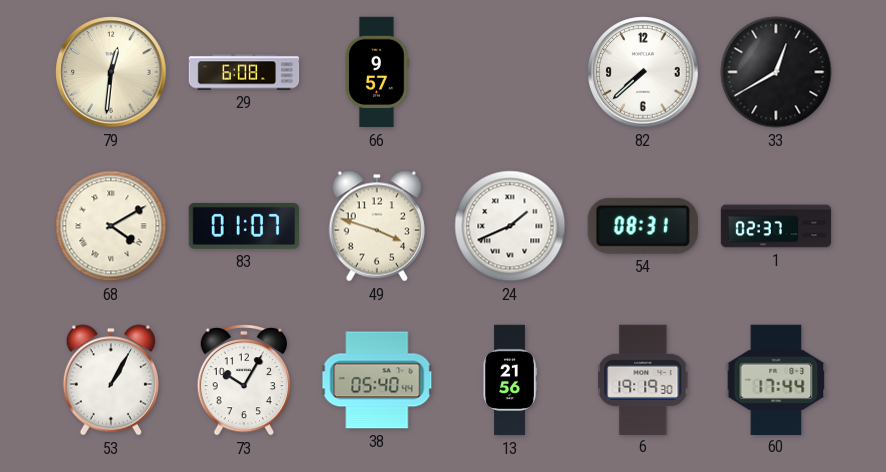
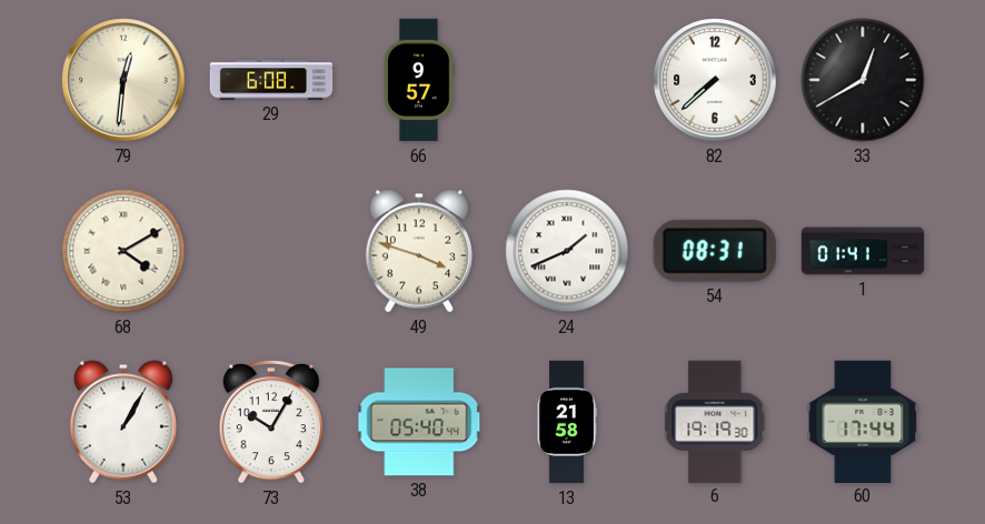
83: 01:07 -> none (243, 226)
1: 02:37 -> 01:41 (863, 251)
13: 21:56 -> 21:58 (567, 422)
